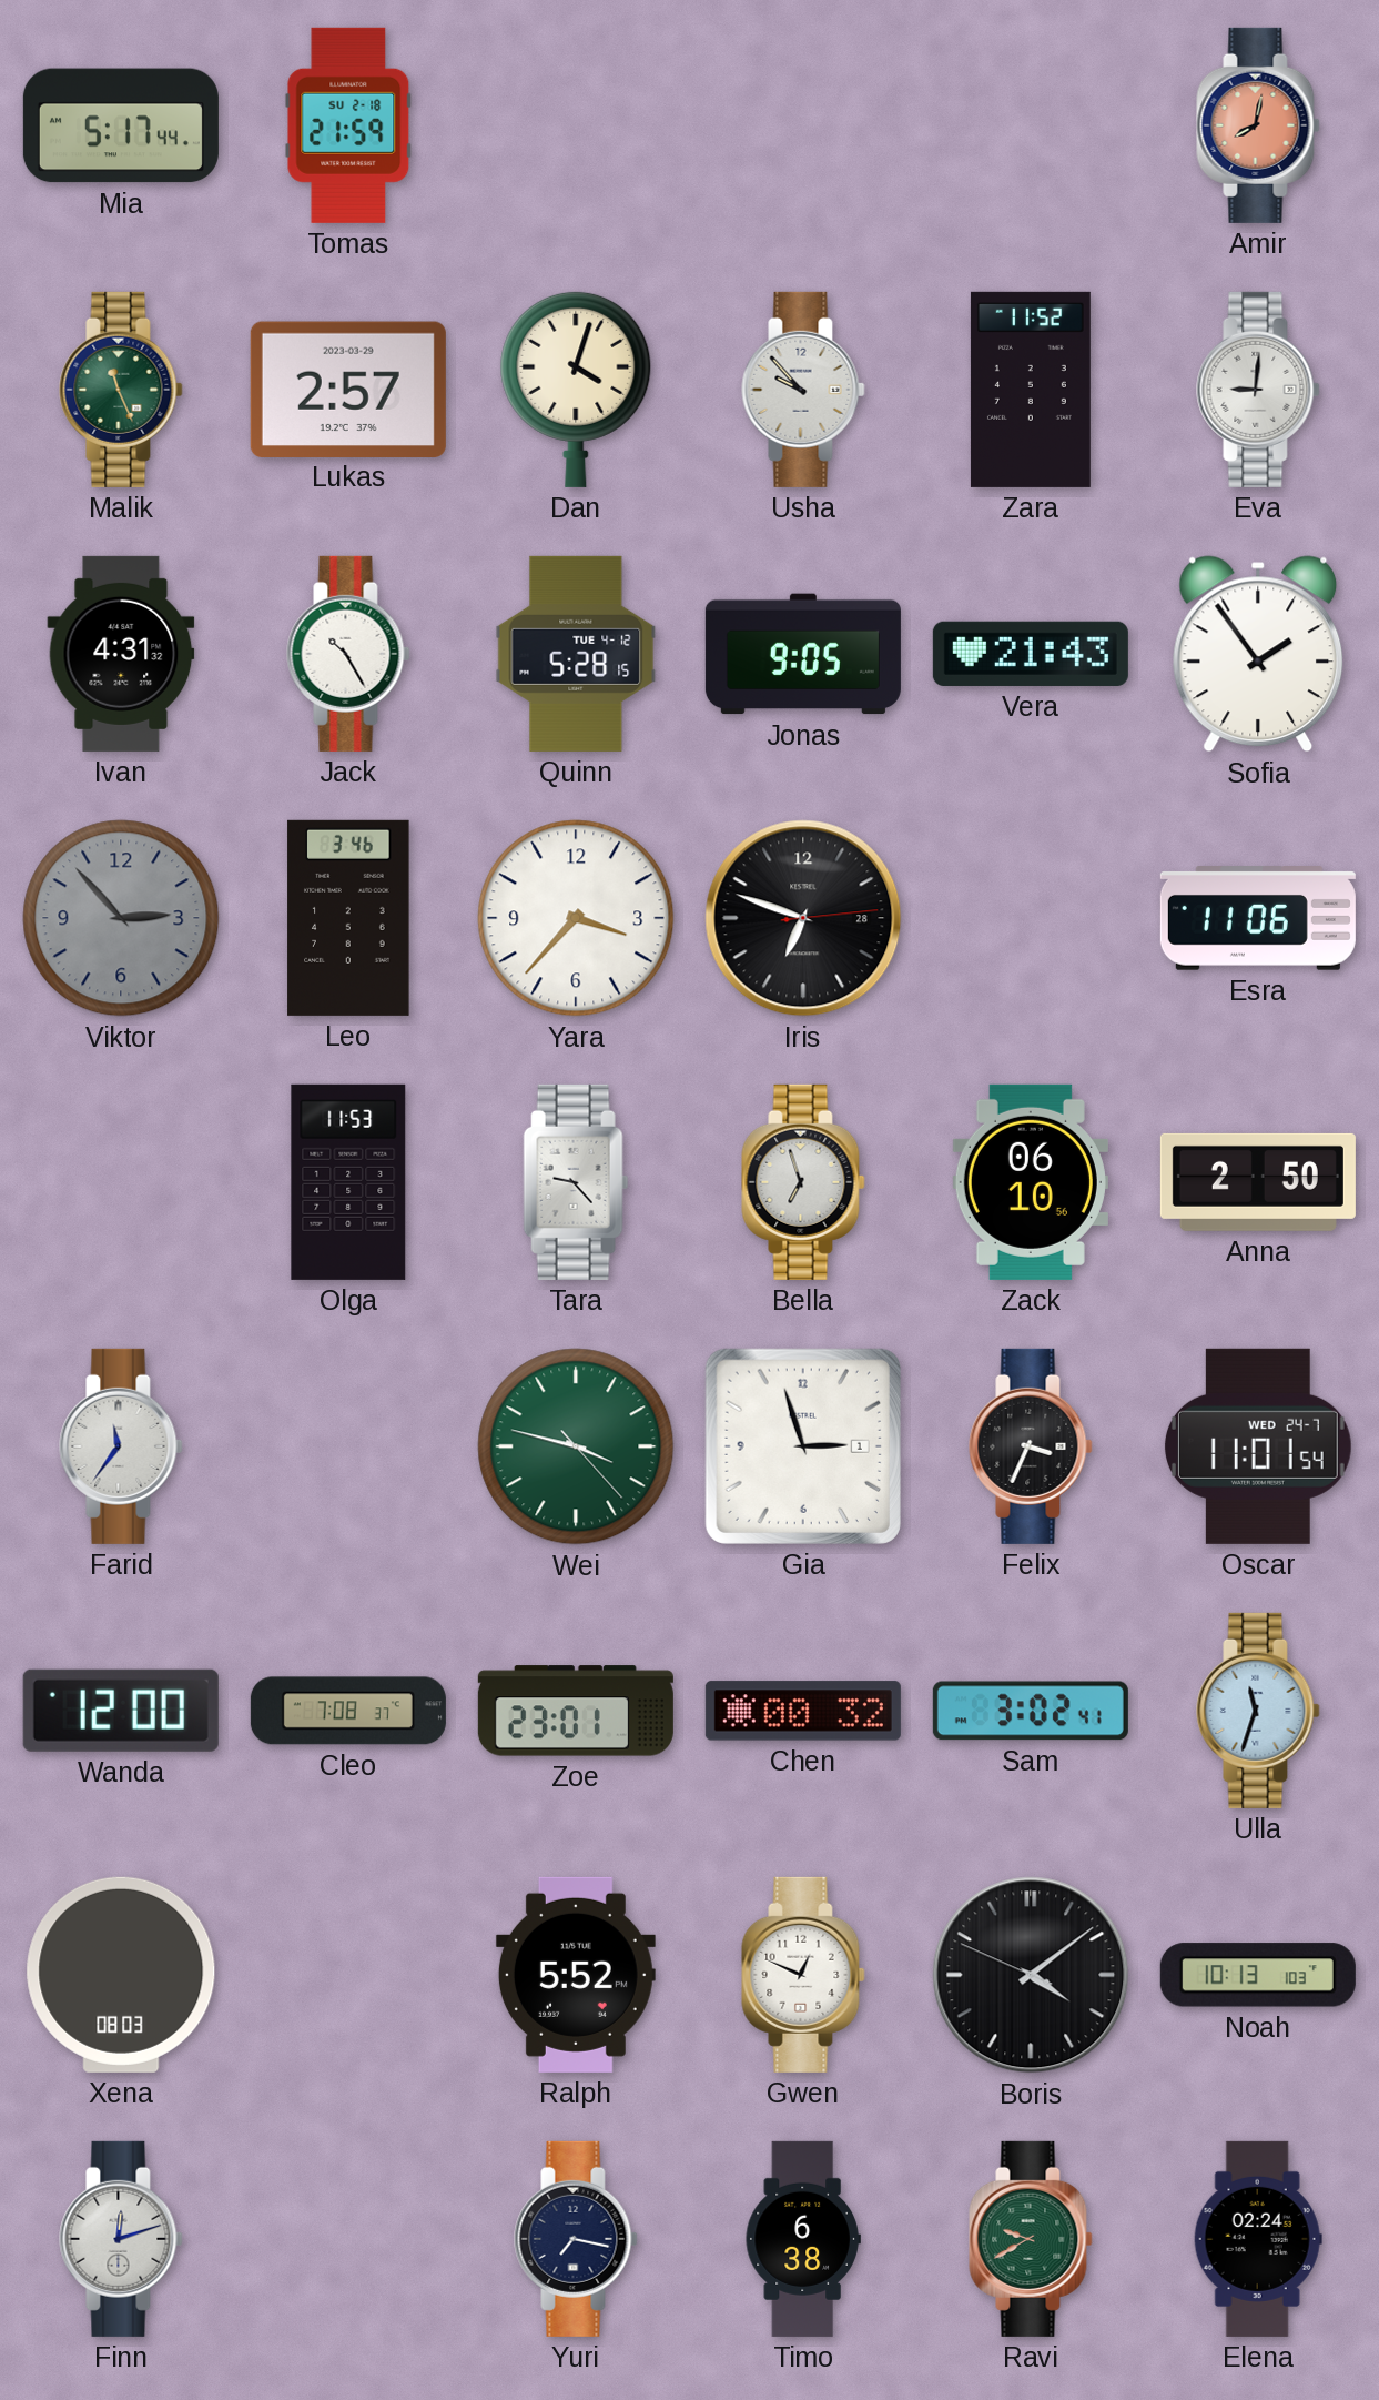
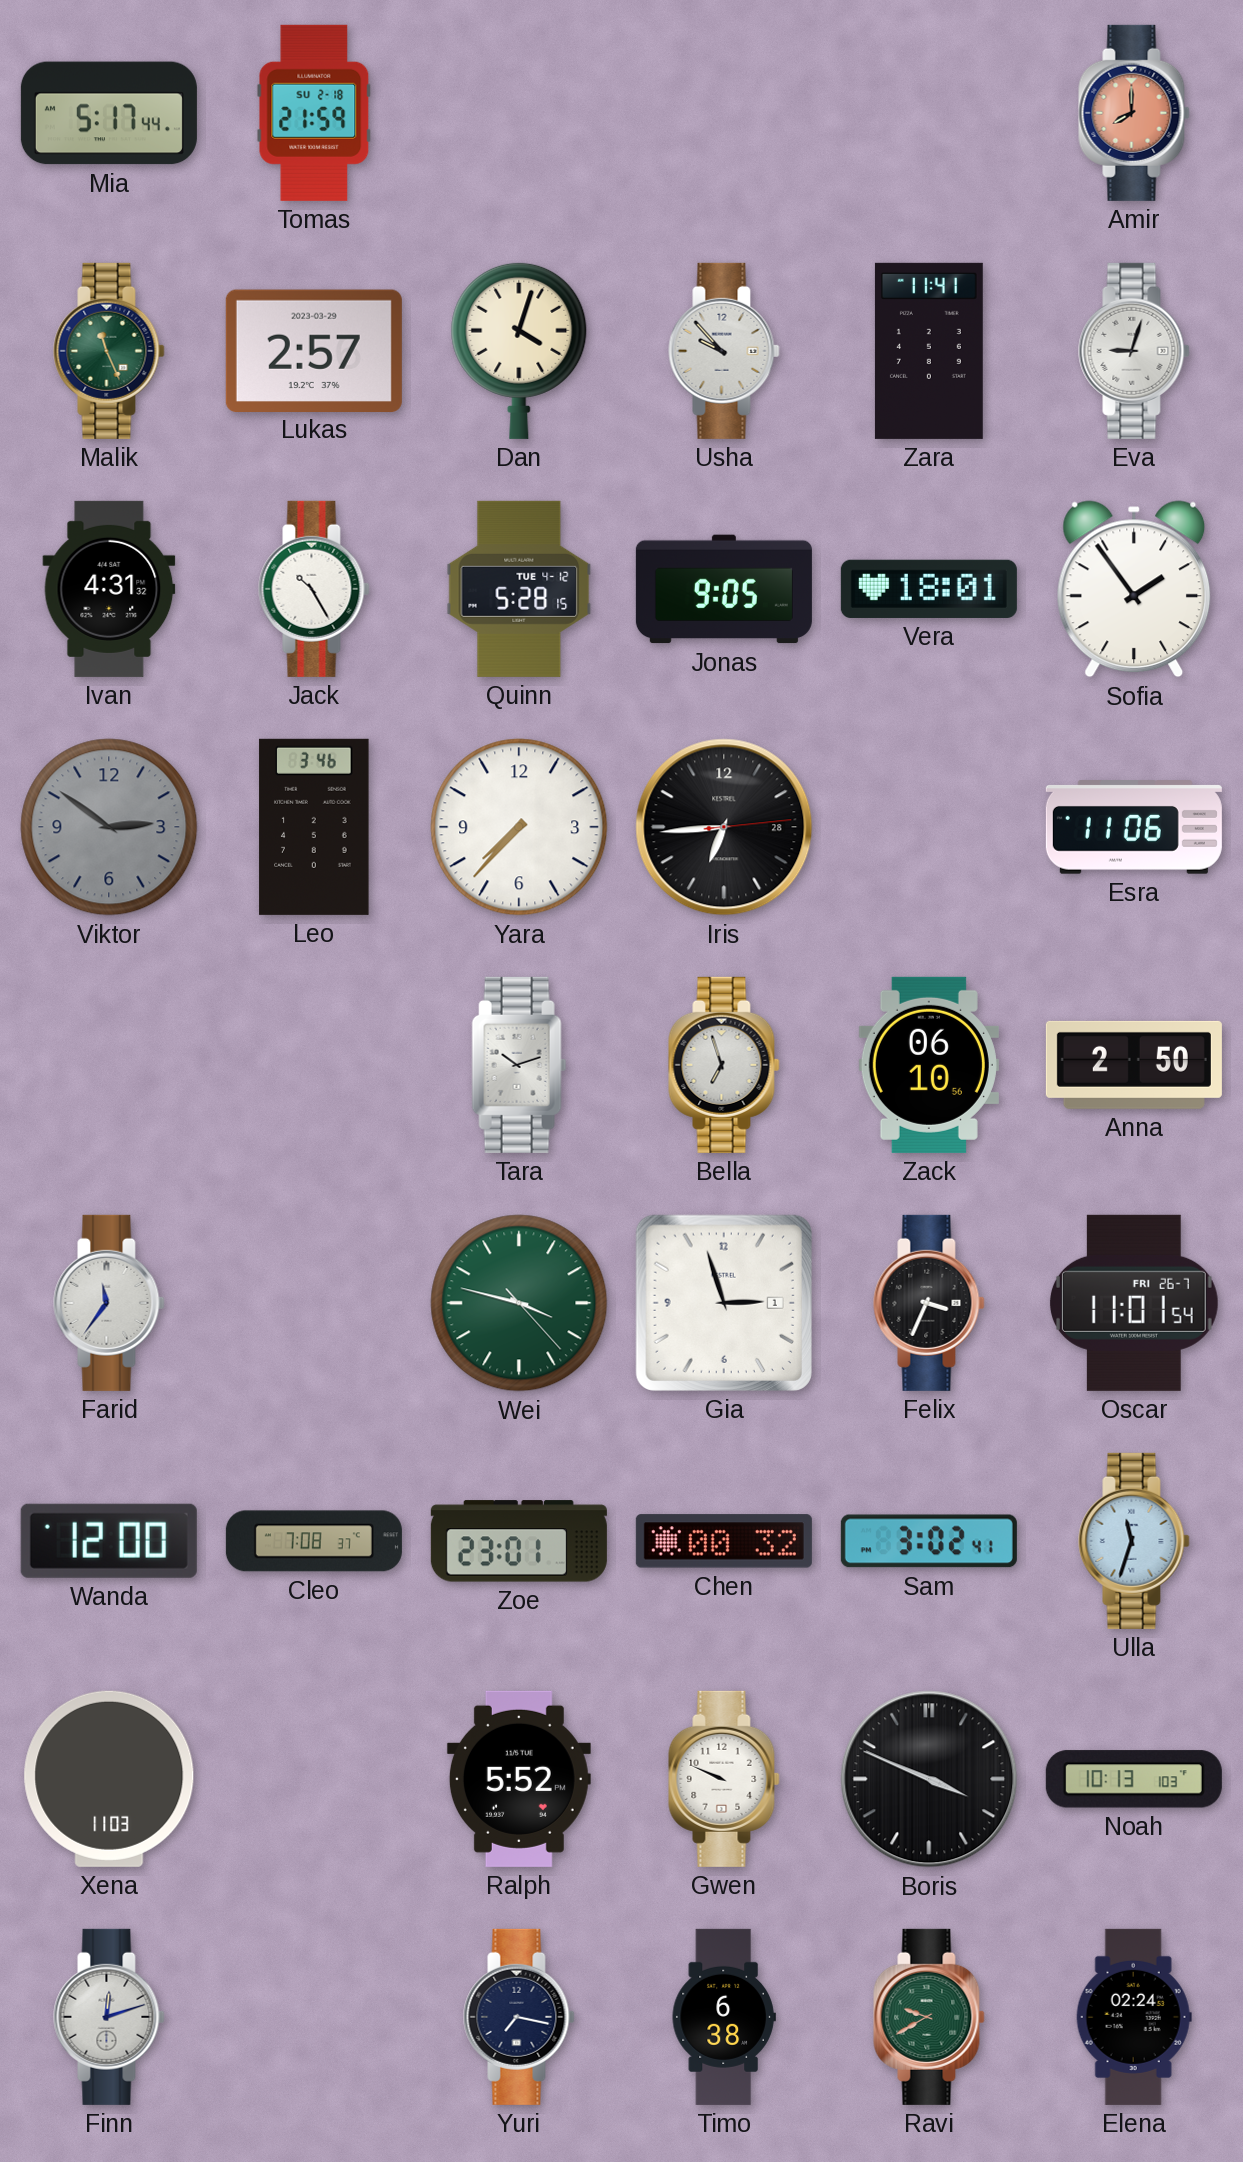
Amir: 8:02 -> 8:00 (1134, 113)
Zara: 11:52 -> 11:41 (929, 351)
Eva: 9:01 -> 9:03 (1134, 351)
Vera: 21:43 -> 18:01 (929, 589)
Viktor: 2:53 -> 2:51 (109, 827)
Yara: 3:37 -> 7:37 (519, 827)
Iris: 6:48 -> 6:44 (724, 827)
Olga: 11:53 -> none (348, 1182)
Tara: 9:23 -> 10:12 (519, 1065)
Oscar date: WED 24-7 -> FRI 26-7 (1134, 1303)
Xena: 08:03 -> 11:03 (109, 1779)
Gwen: 12:49 -> 9:49 (724, 1779)
Boris: 4:08 -> 3:48 (929, 1779)
